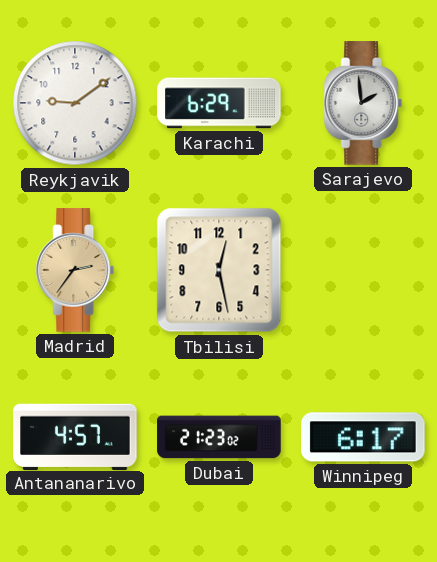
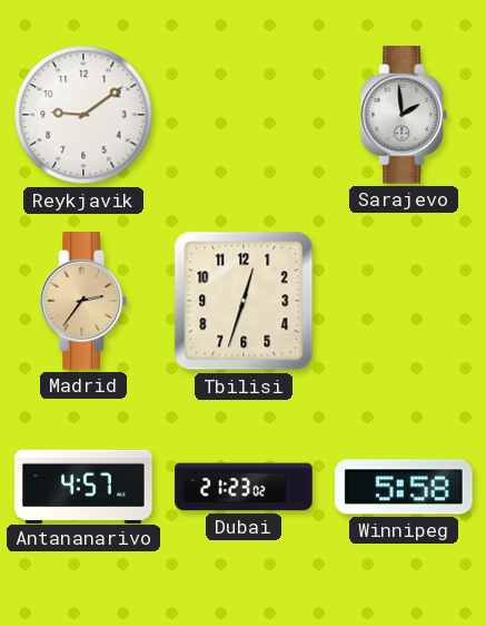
Karachi: 6:29 -> none (219, 103)
Tbilisi: 12:28 -> 12:33 (244, 301)
Winnipeg: 6:17 -> 5:58 (404, 487)
